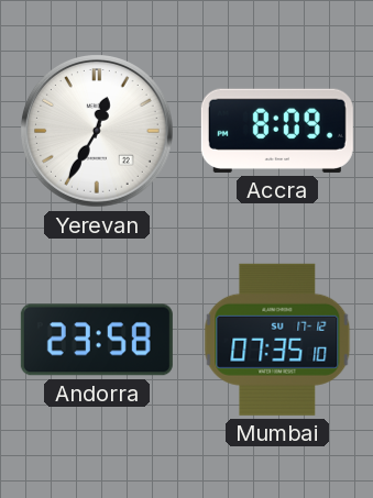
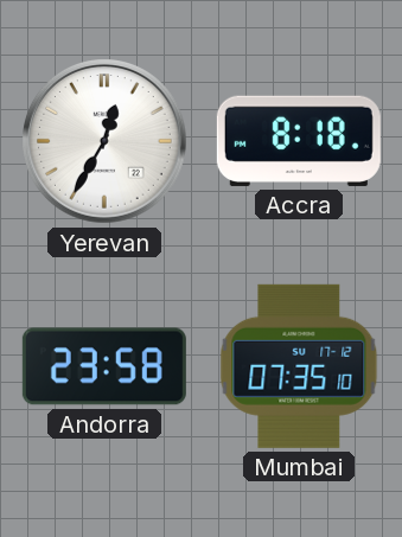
Accra: 8:09 -> 8:18 (299, 141)
